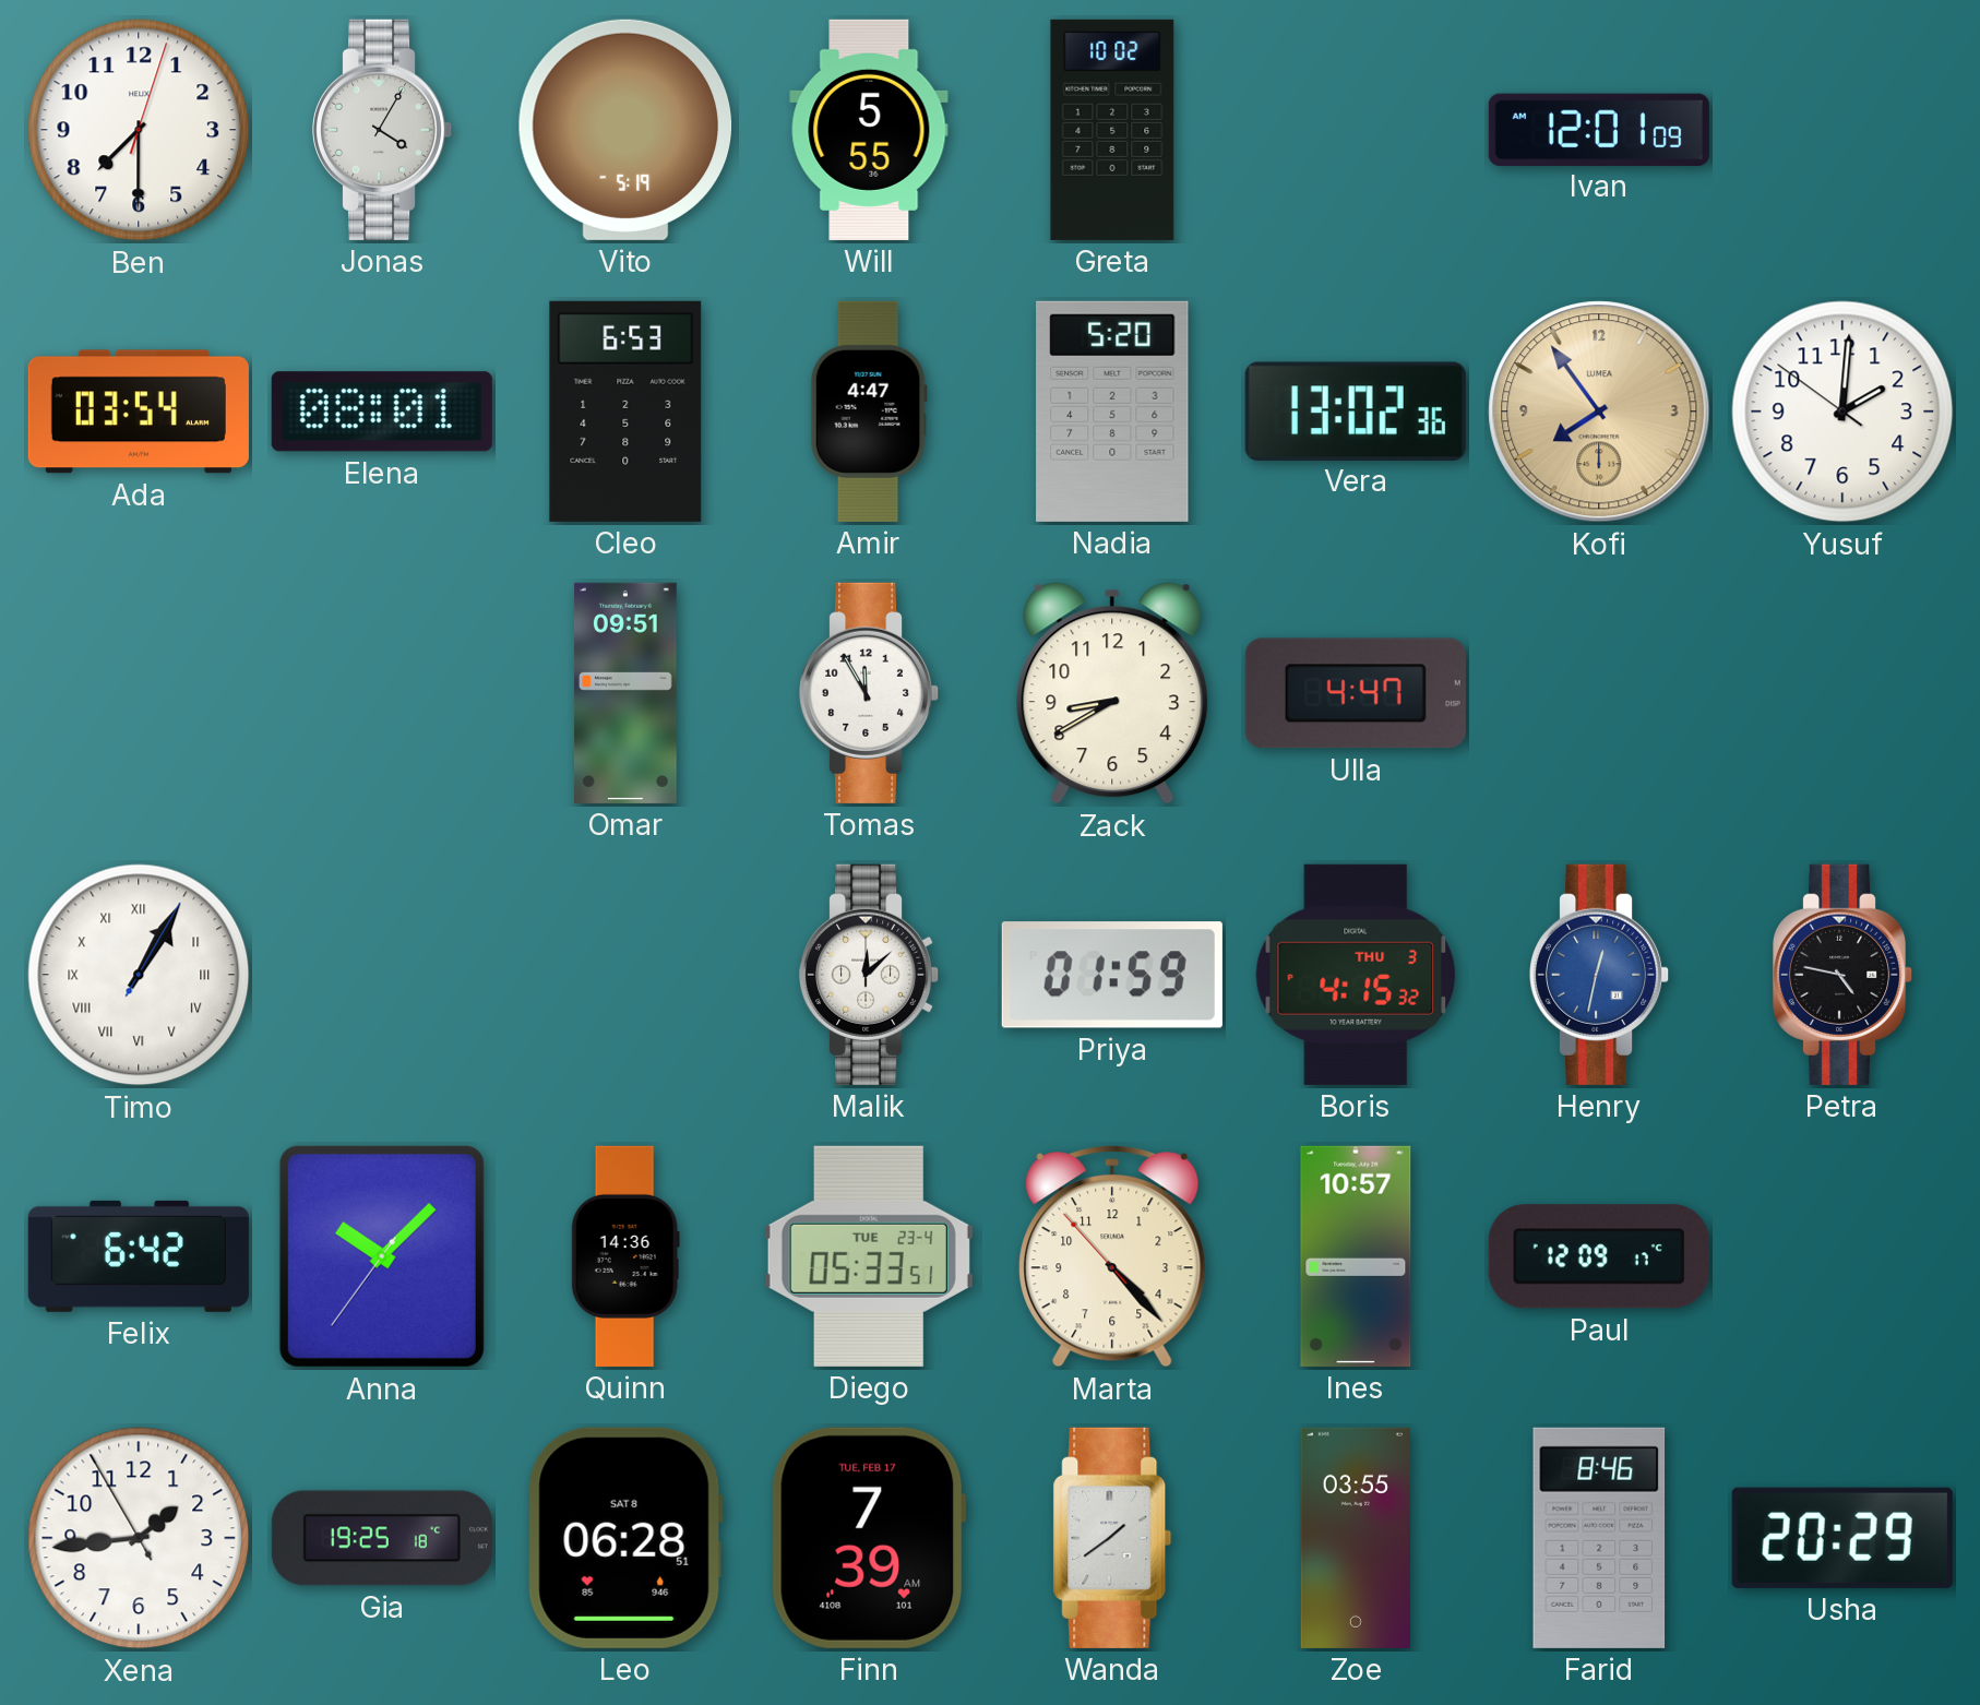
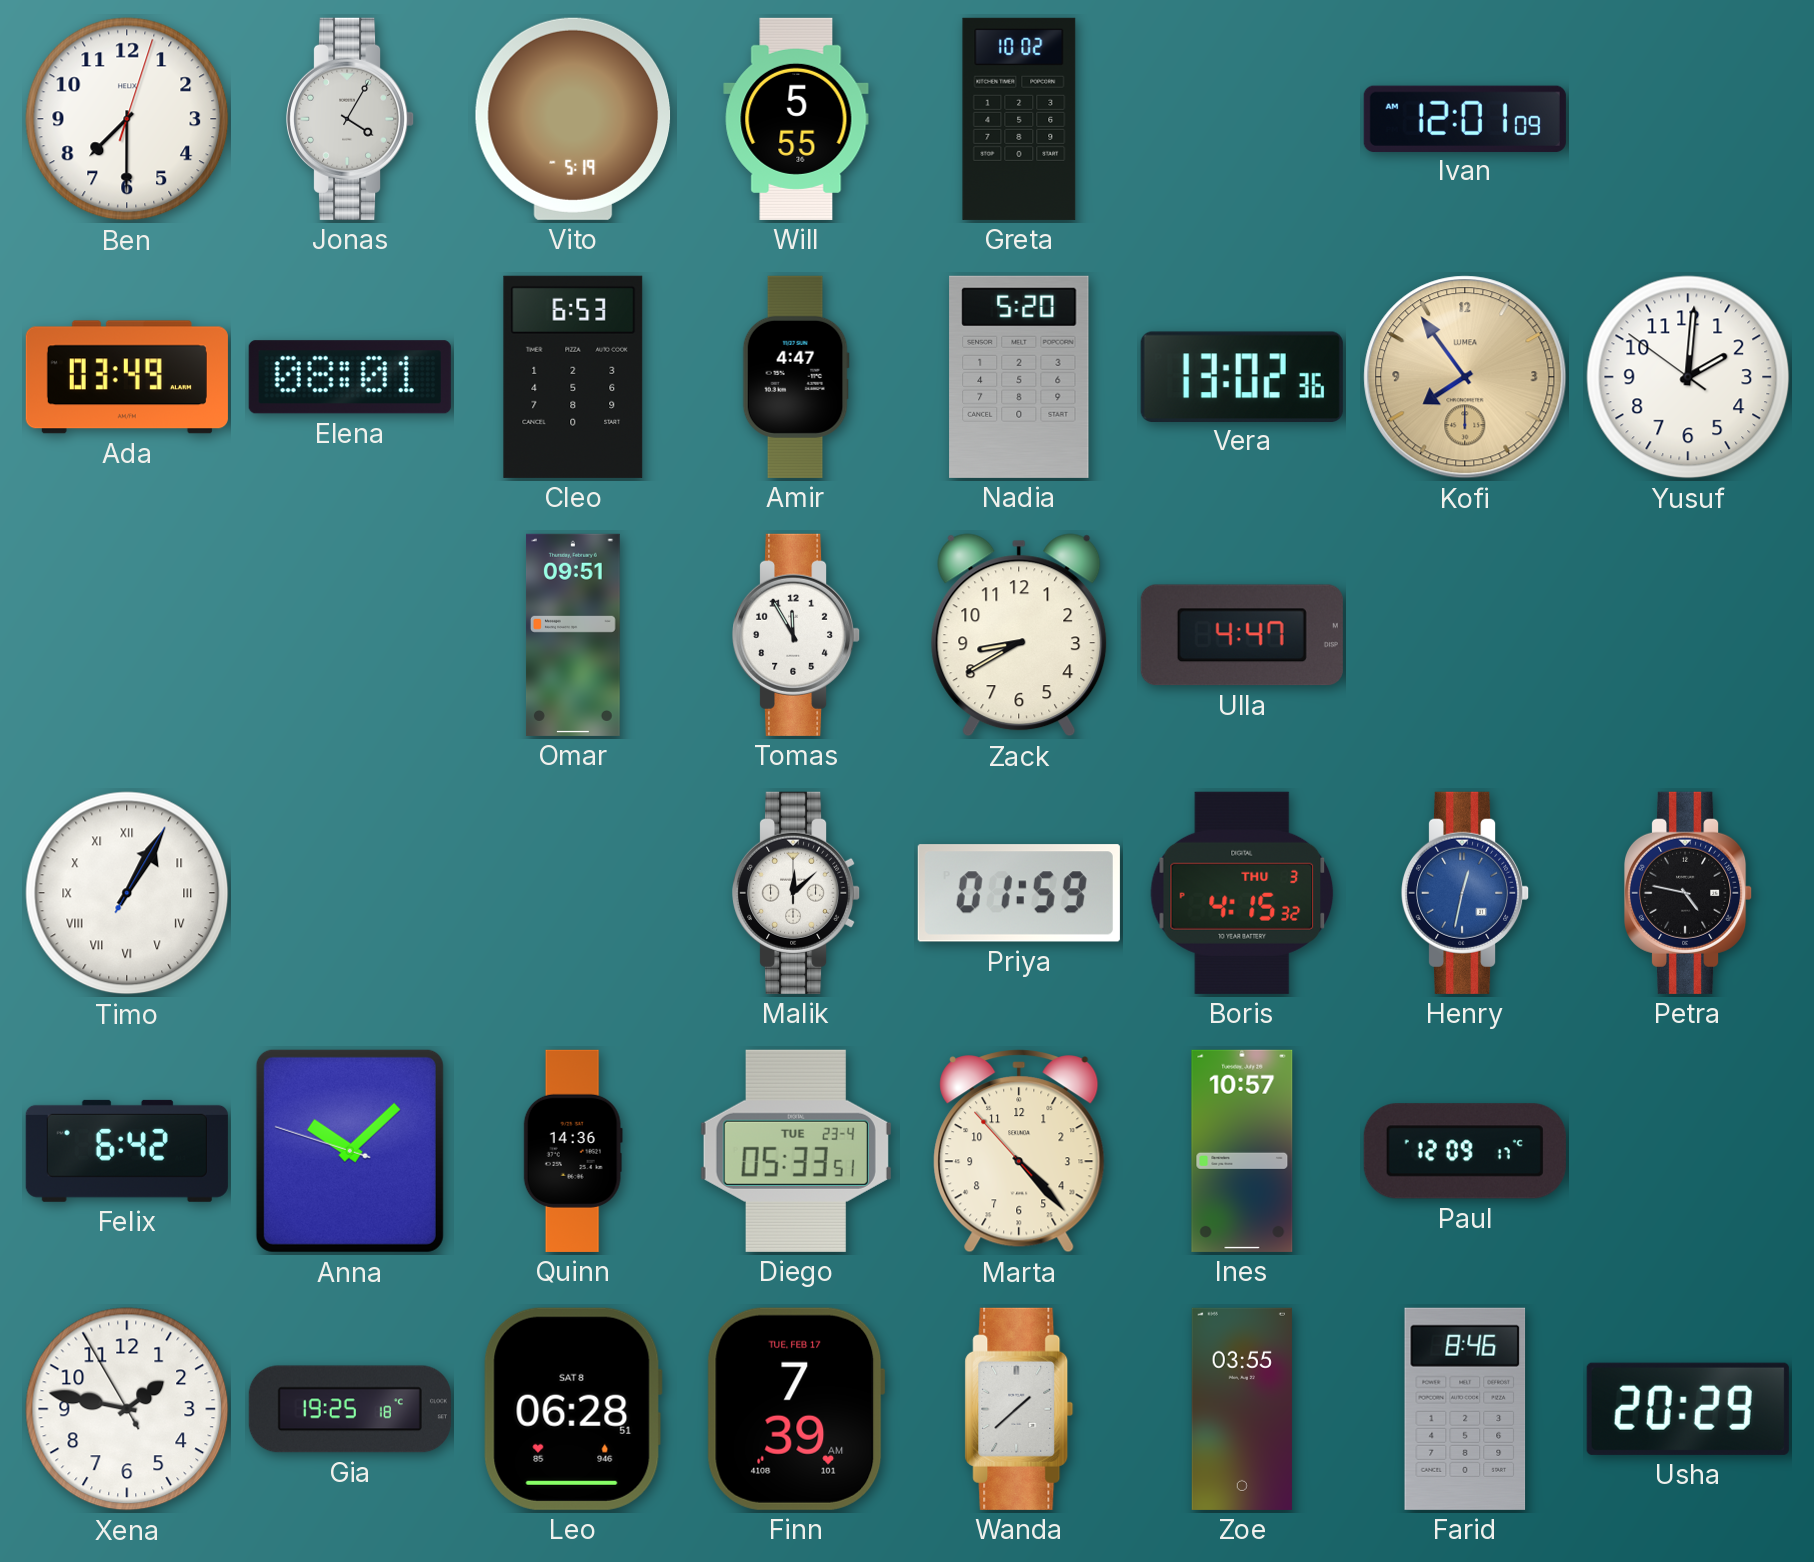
Ada: 03:54 -> 03:49 (127, 377)
Anna: 10:07:36 -> 10:07:48 (350, 1151)
Xena: 1:43 -> 1:46 (127, 1409)
Wanda: 1:39 -> 1:38 (1019, 1409)
